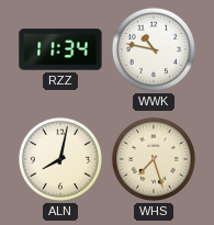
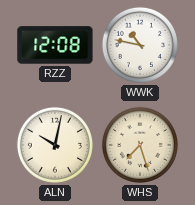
RZZ: 11:34 -> 12:08 (55, 45)
ALN: 8:02 -> 10:02 (55, 145)
